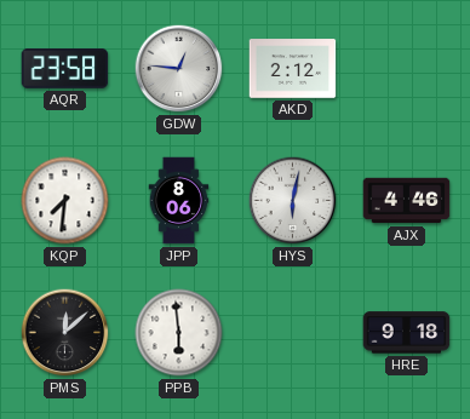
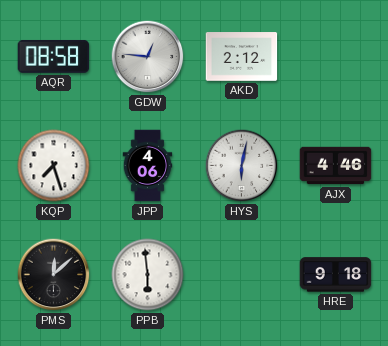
AQR: 23:58 -> 08:58 (54, 56)
KQP: 7:31 -> 7:27 (54, 166)
JPP: 8:06 -> 4:06 (148, 166)
